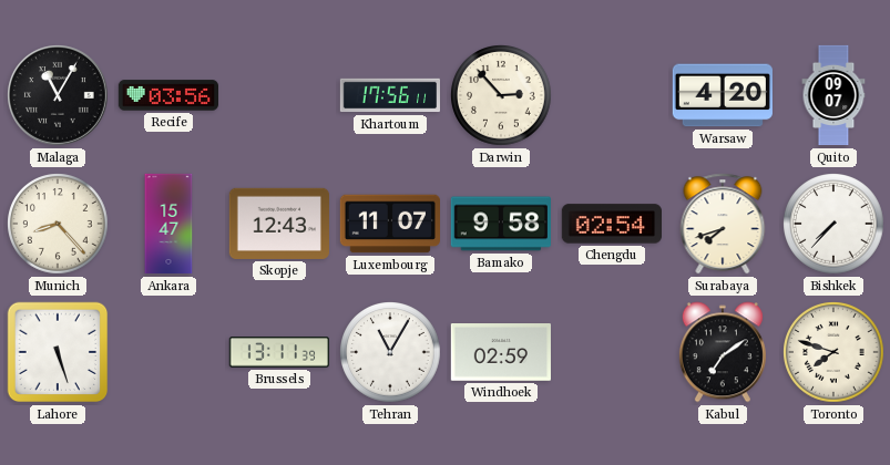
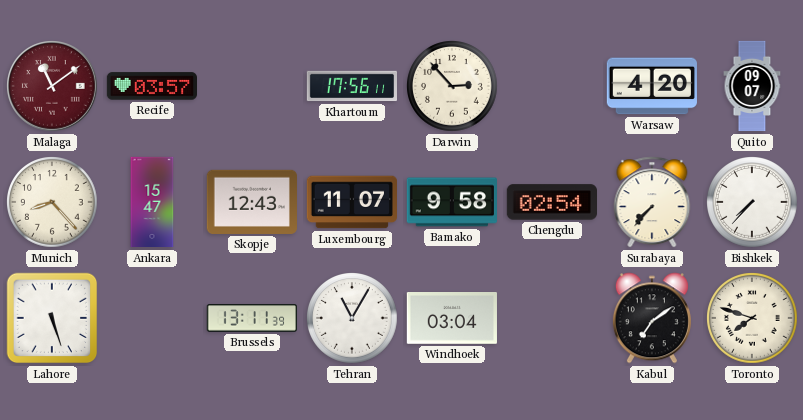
Malaga: 11:05 -> 11:09 (53, 87)
Malaga dial: black -> burgundy (53, 87)
Recife: 03:56 -> 03:57 (151, 86)
Surabaya: 7:42 -> 7:37 (652, 202)
Windhoek: 02:59 -> 03:04 (452, 319)
